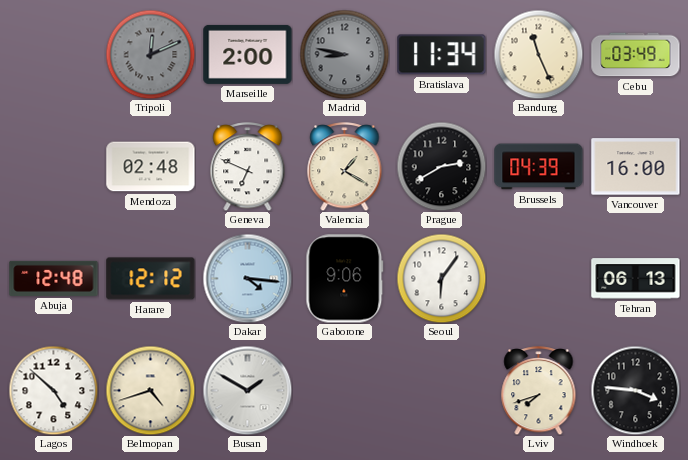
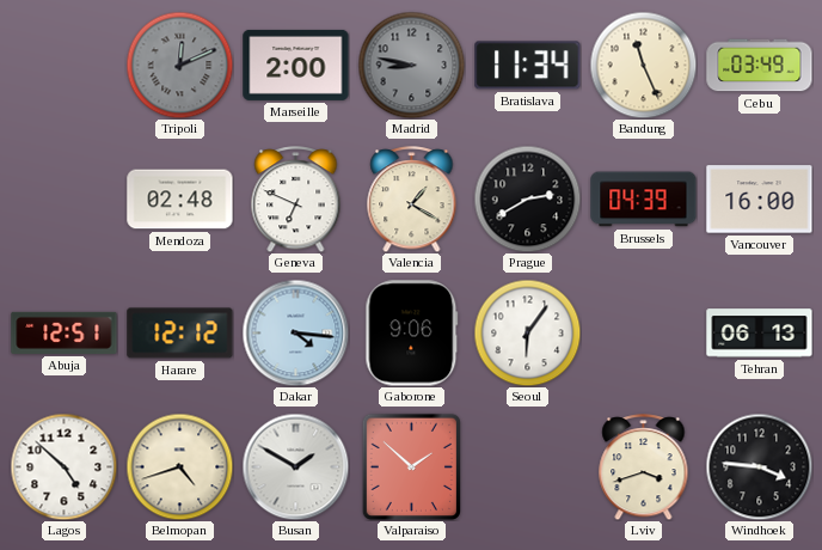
Abuja: 12:48 -> 12:51 (65, 332)
Valparaiso: none -> 1:52 (411, 466)
Lviv: 7:42 -> 3:42 (644, 467)
